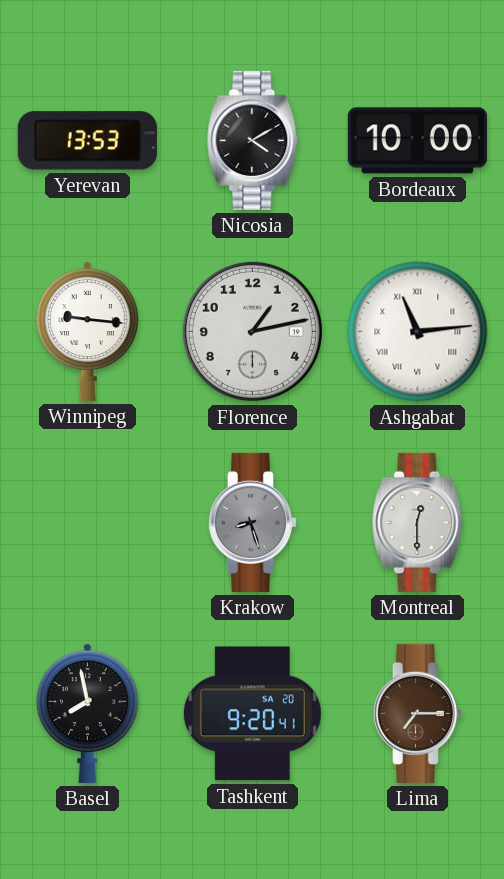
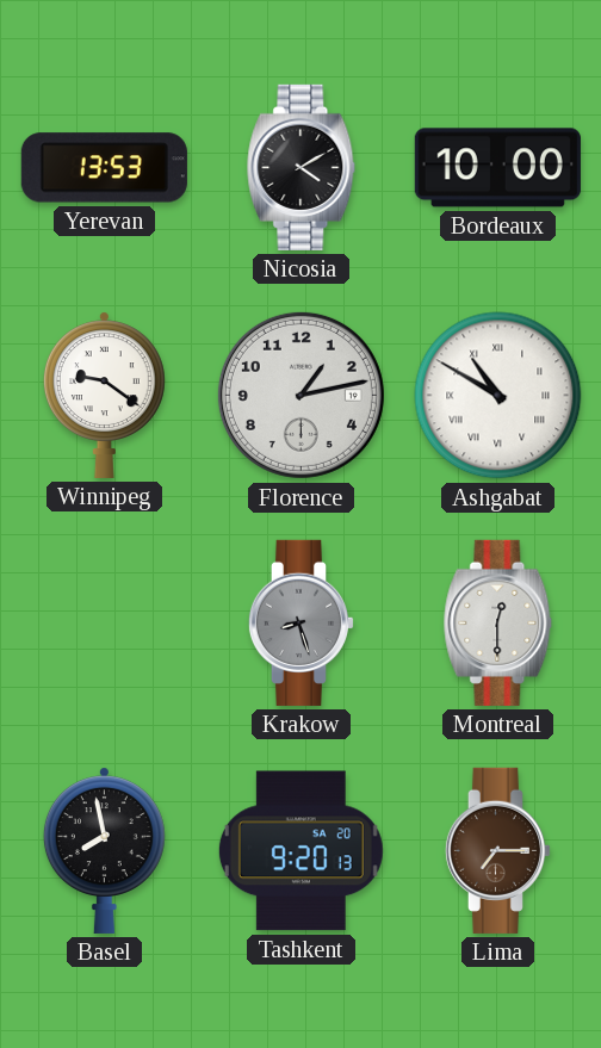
Winnipeg: 9:16 -> 9:21 (104, 395)
Ashgabat: 11:14 -> 10:50 (498, 396)
Tashkent: 9:20:41 -> 9:20:13 (300, 851)
